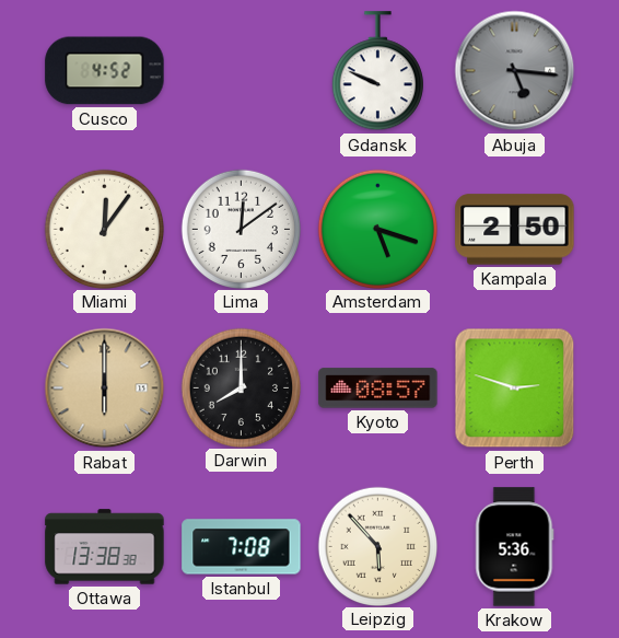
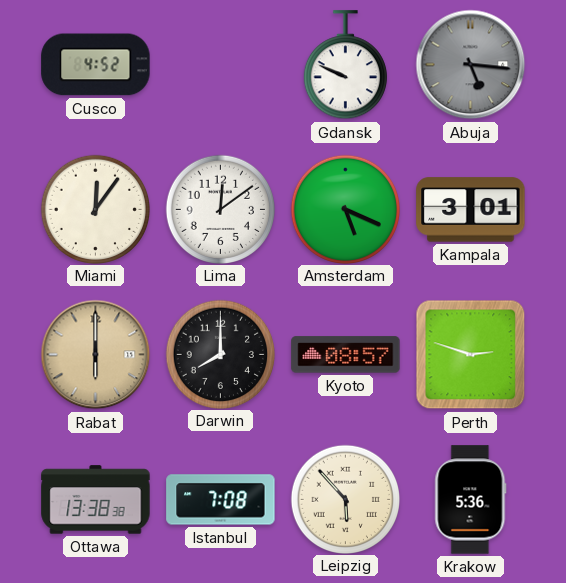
Amsterdam: 5:18 -> 5:19 (345, 209)
Kampala: 2:50 -> 3:01 (471, 210)
